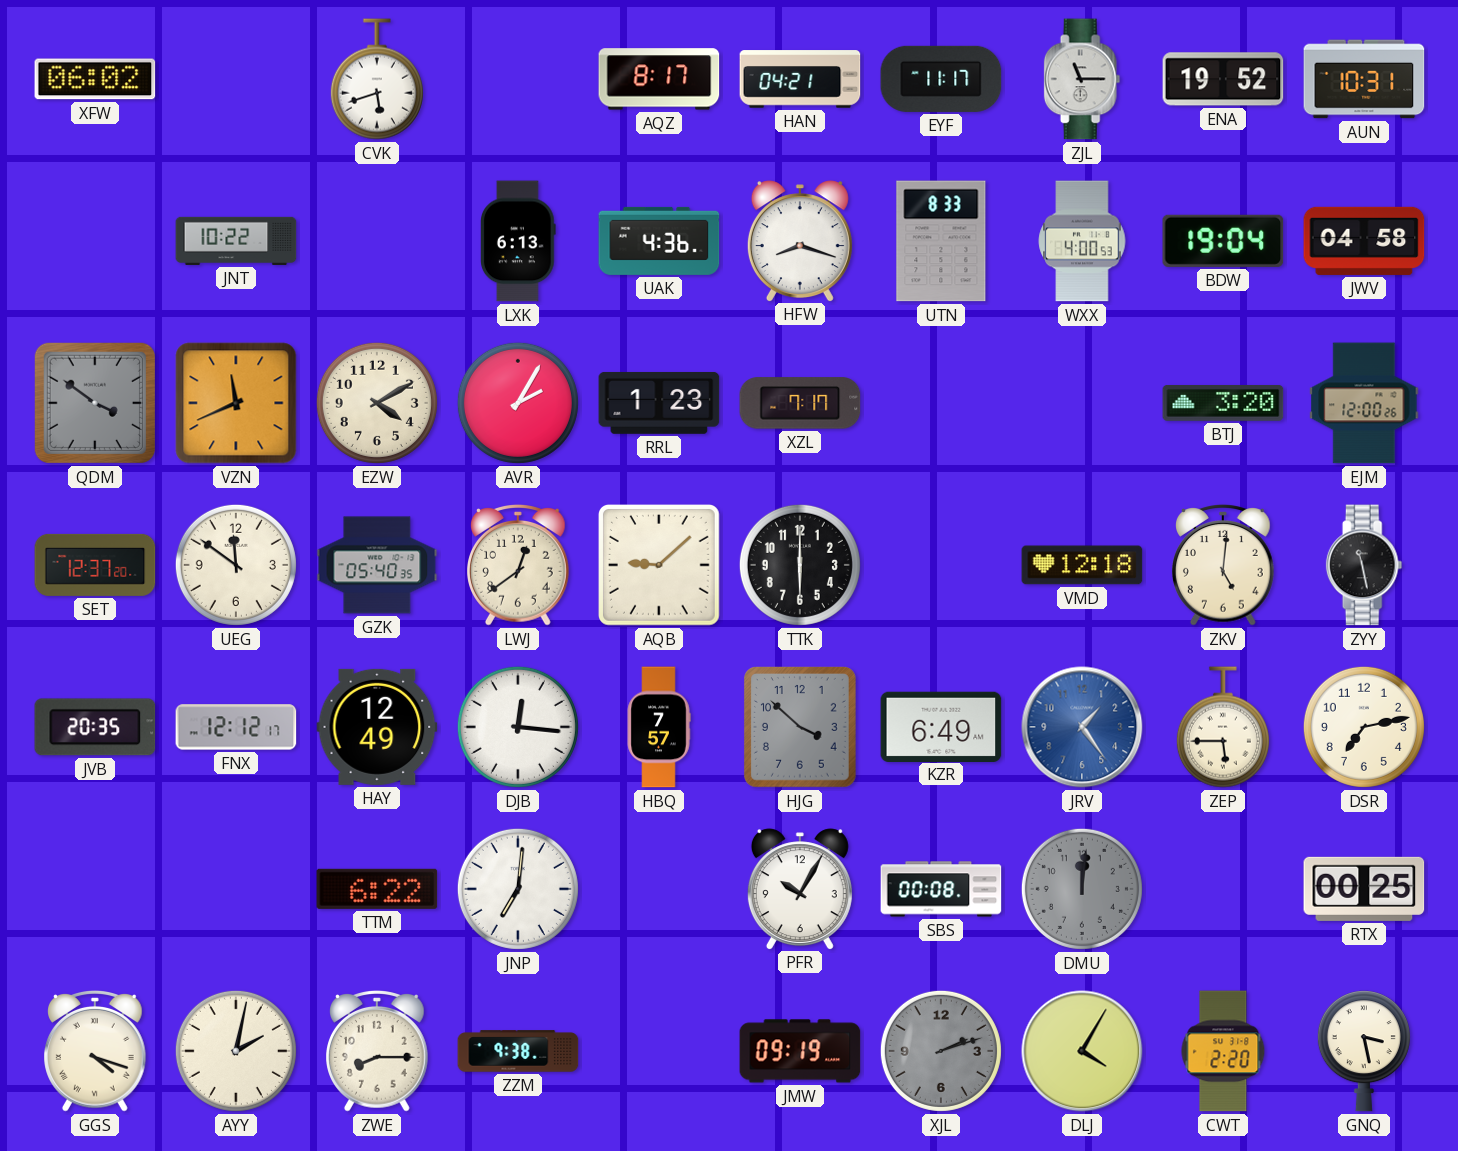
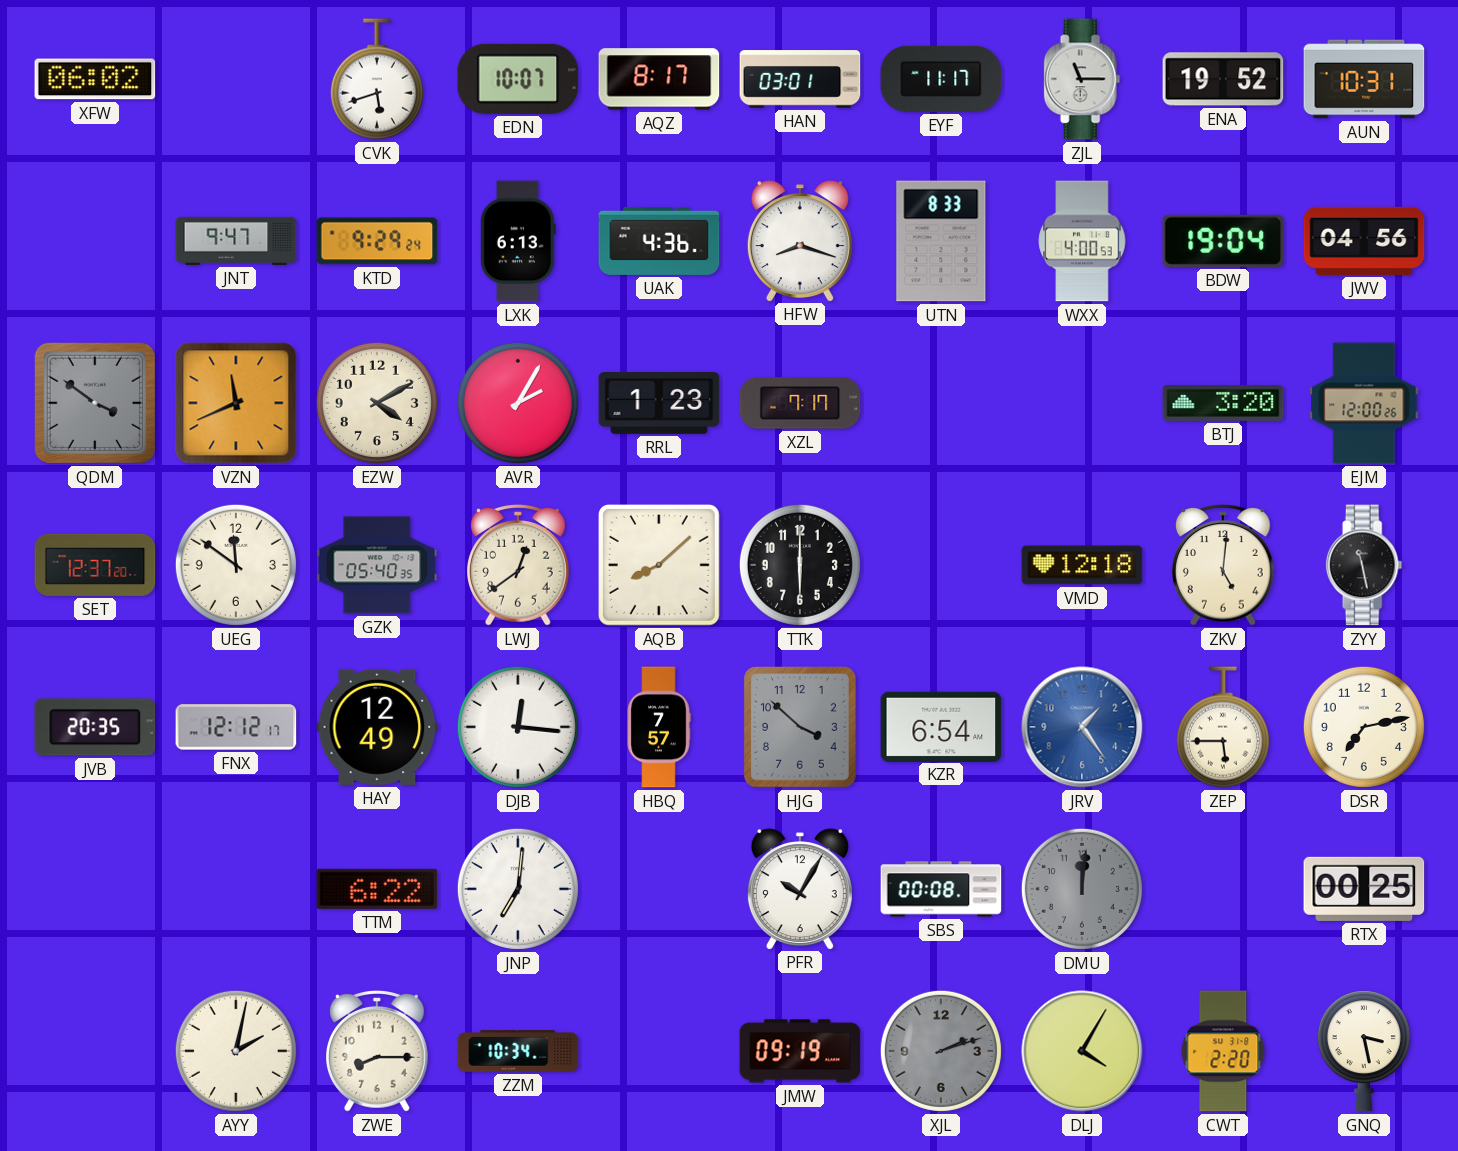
EDN: none -> 10:07 (518, 79)
HAN: 04:21 -> 03:01 (800, 79)
JNT: 10:22 -> 9:47 (236, 241)
KTD: none -> 9:29 (377, 241)
JWV: 04:58 -> 04:56 (1364, 241)
AQB: 9:08 -> 8:08 (660, 566)
KZR: 6:49 -> 6:54 (941, 726)
GGS: 4:18 -> none (96, 1051)
ZZM: 9:38 -> 10:34 (518, 1051)
